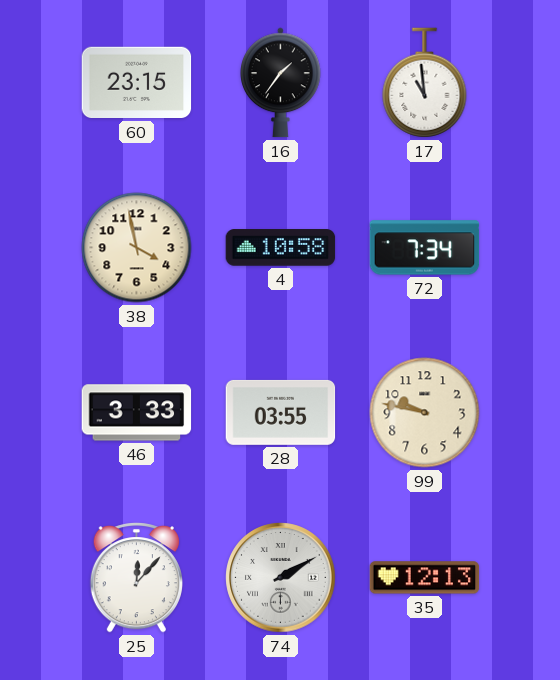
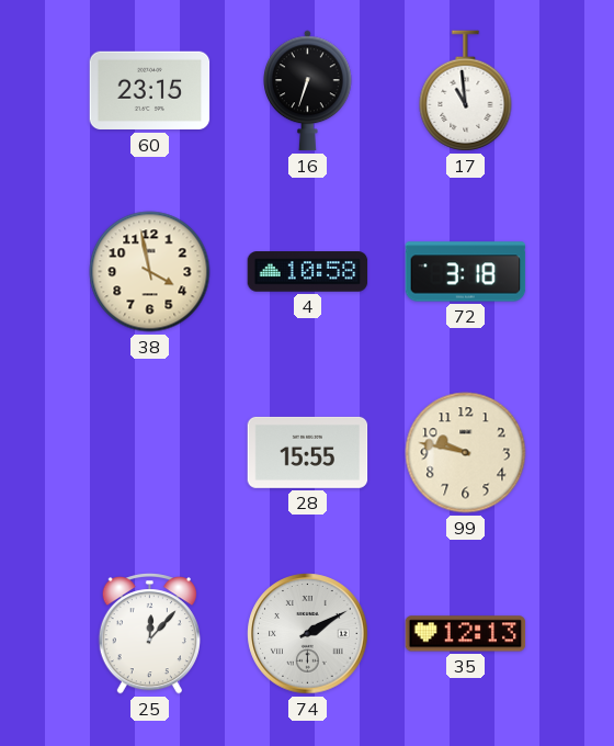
16: 1:36 -> 6:33 (308, 91)
72: 7:34 -> 3:18 (466, 272)
46: 3:33 -> none (137, 413)
28: 03:55 -> 15:55 (308, 452)
